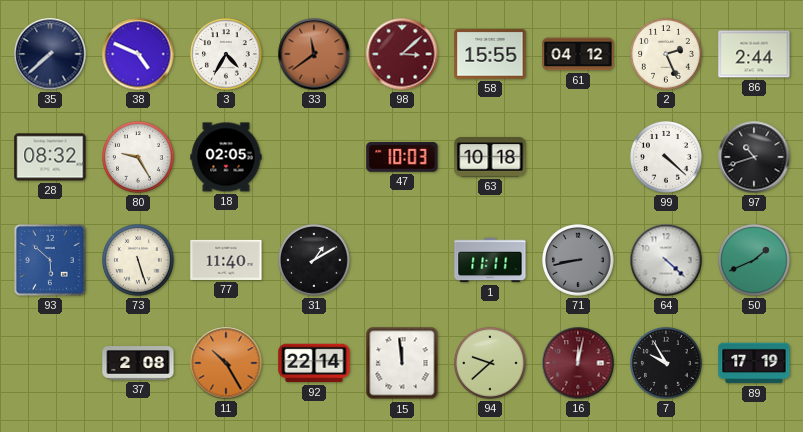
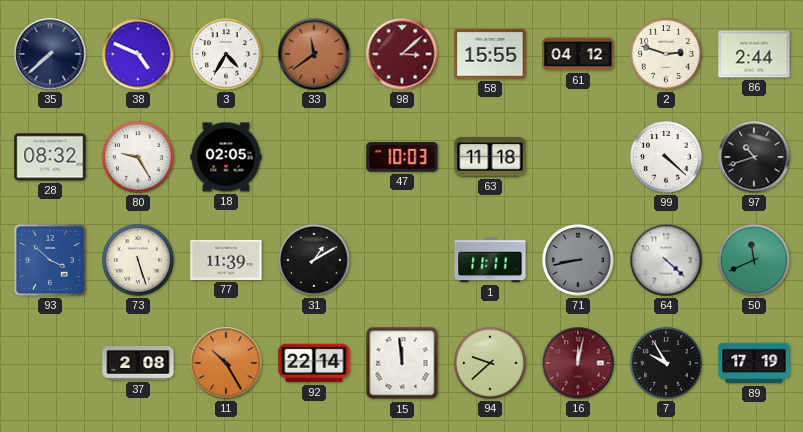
2: 2:26 -> 2:48 (667, 55)
63: 10:18 -> 11:18 (490, 157)
93: 5:52 -> 3:52 (51, 261)
77: 11:40 -> 11:39 (226, 260)
50: 1:41 -> 11:41 (755, 261)
